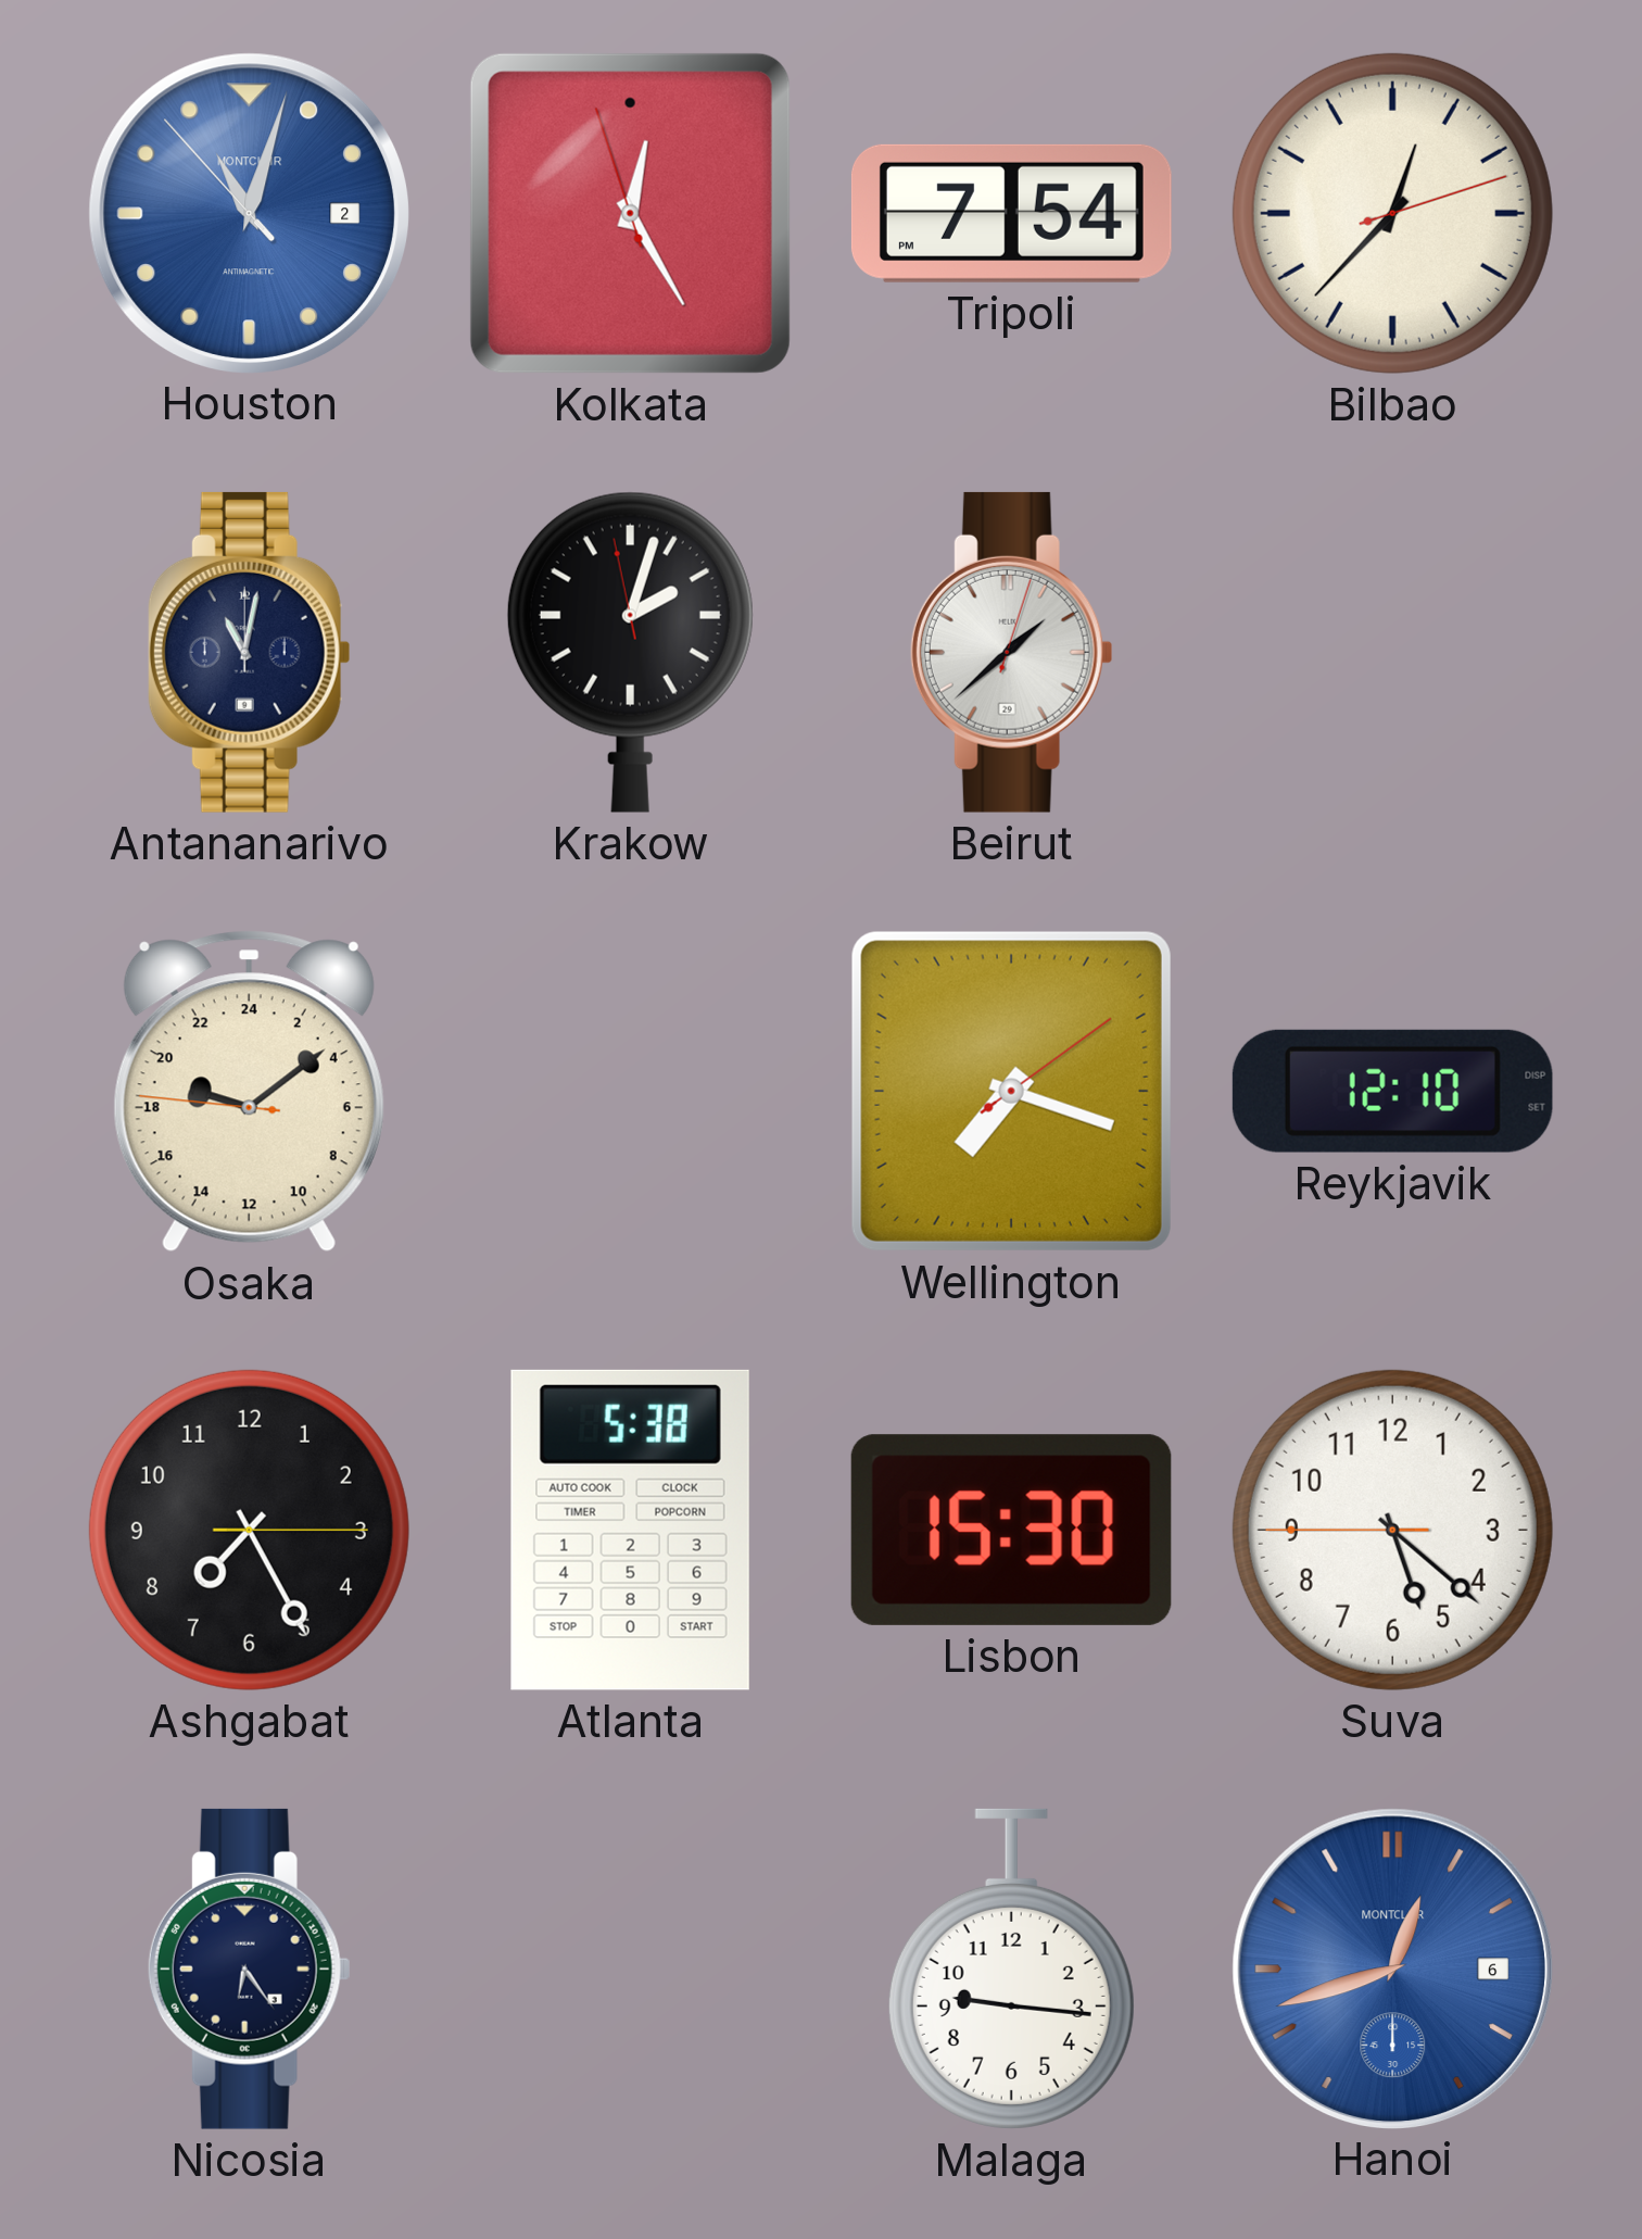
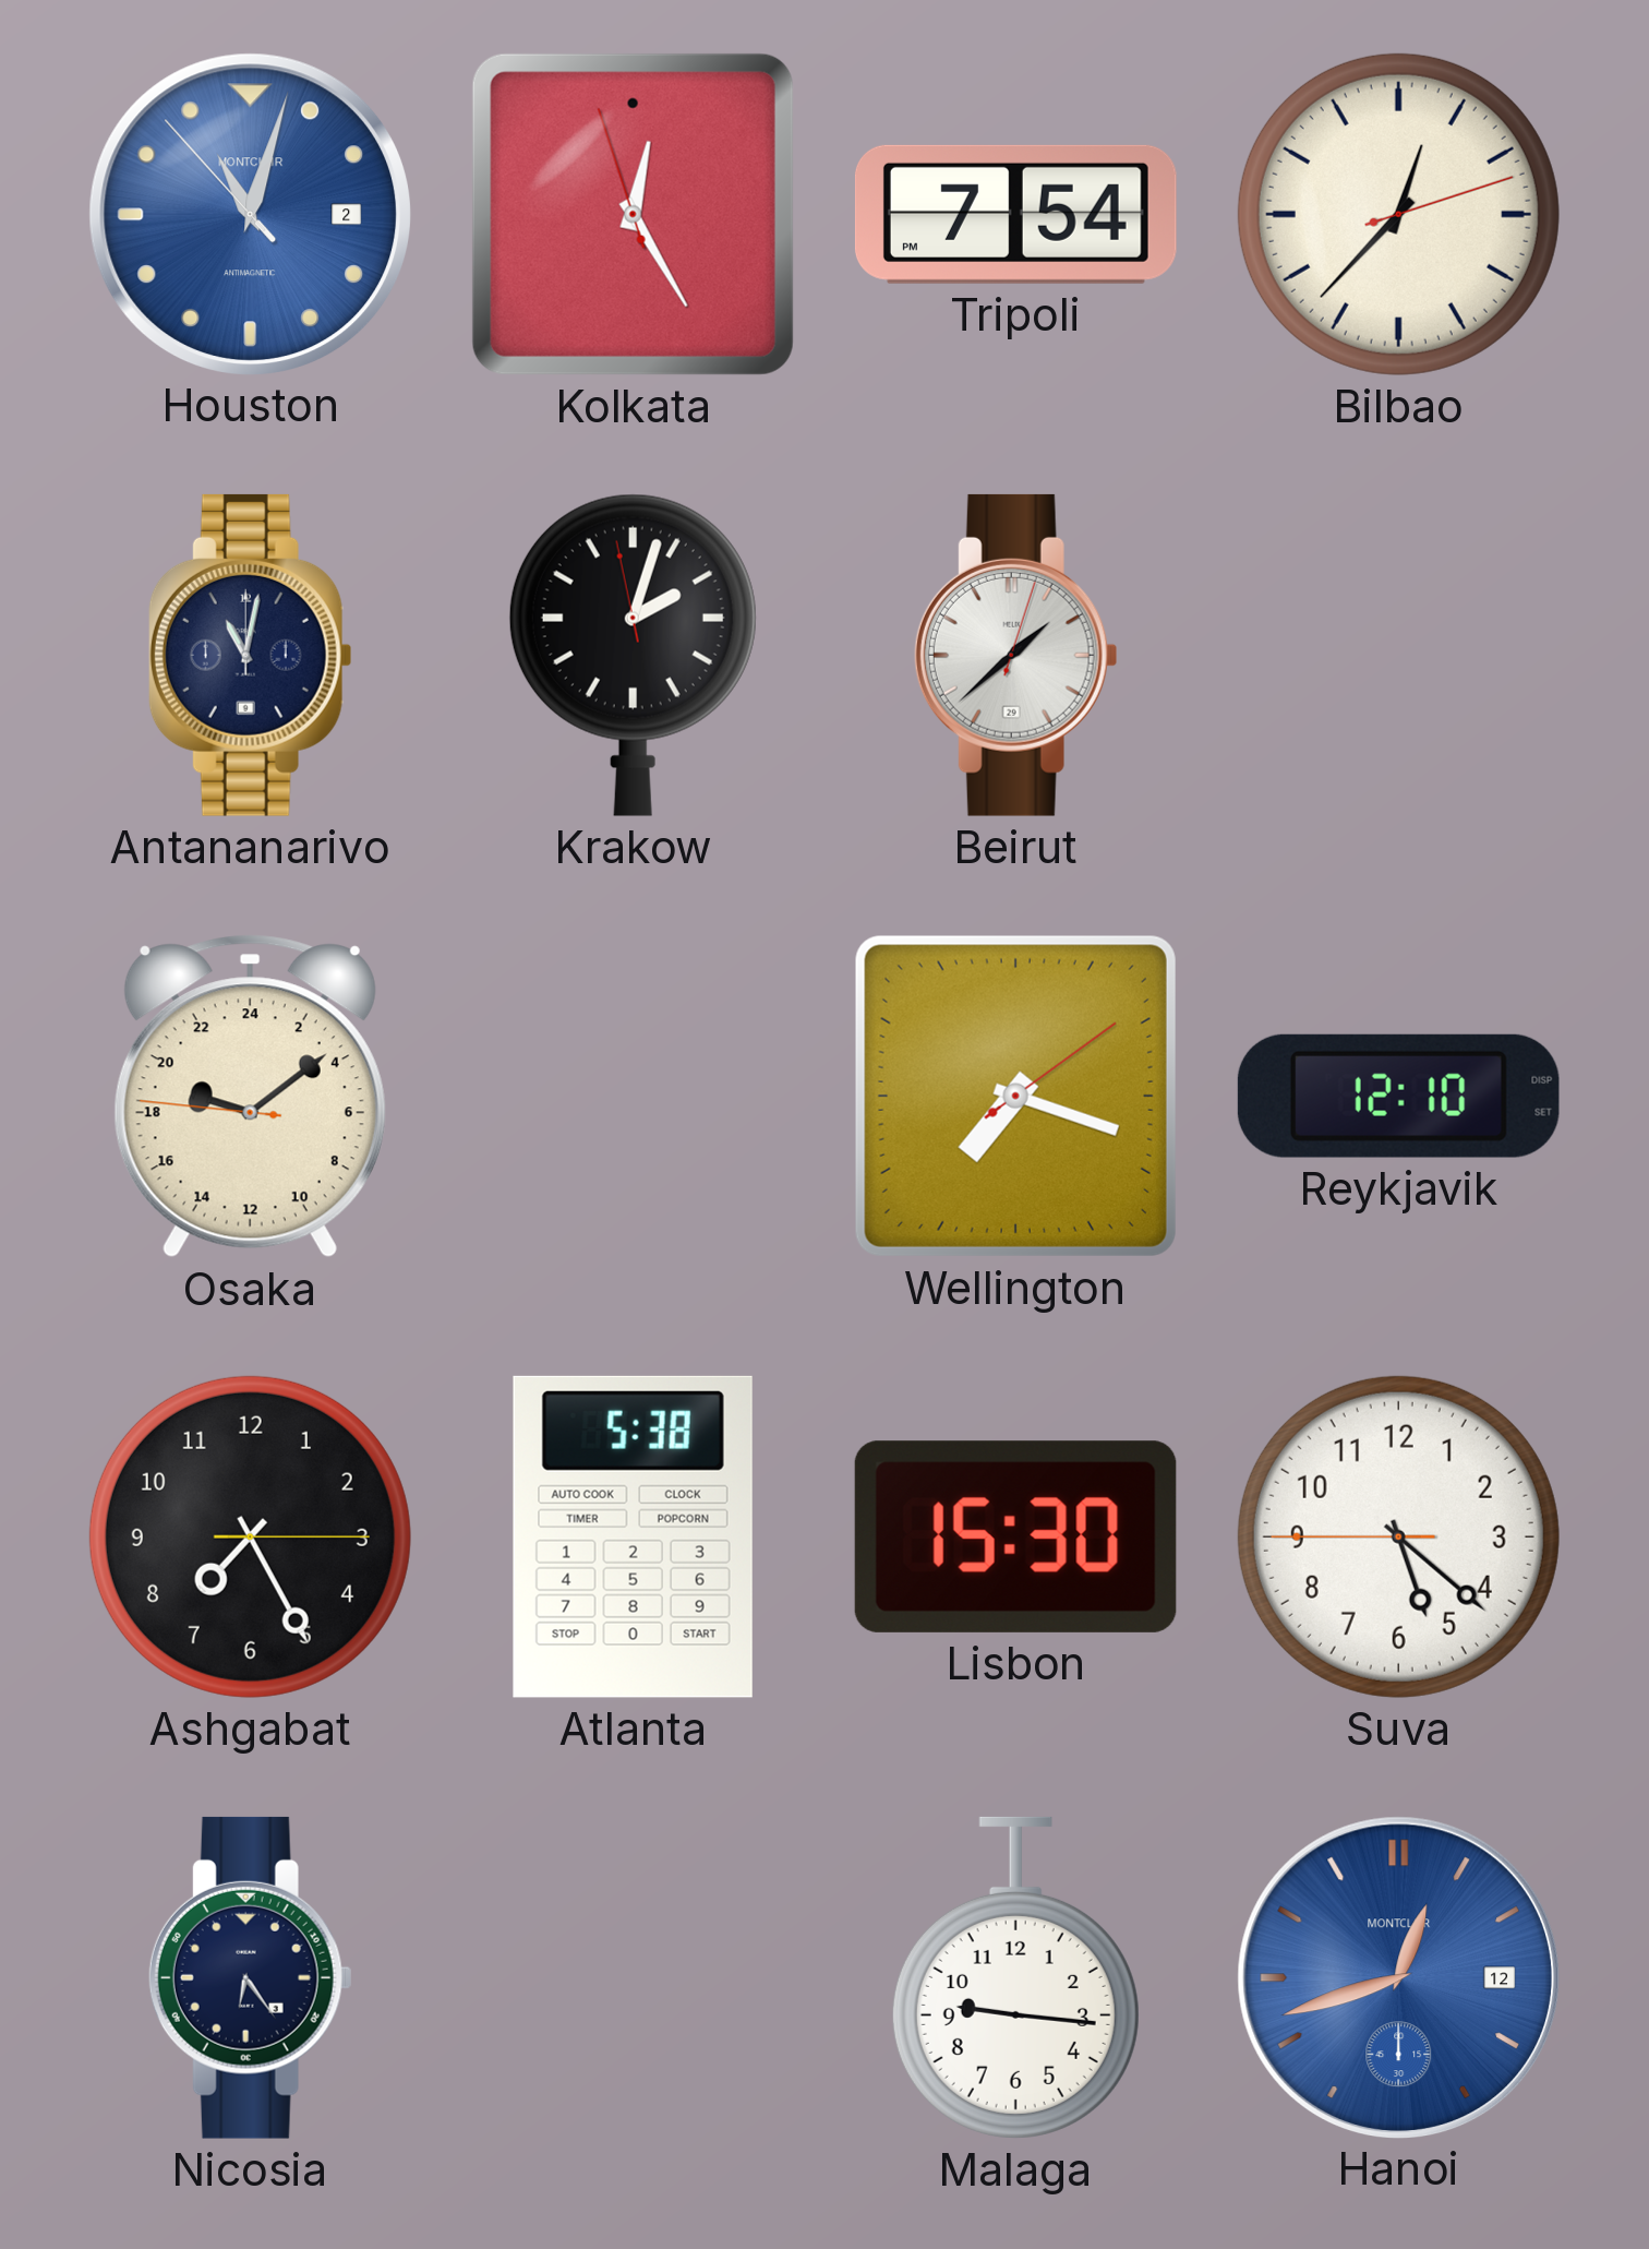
Hanoi date: 6 -> 12 (1398, 1977)
